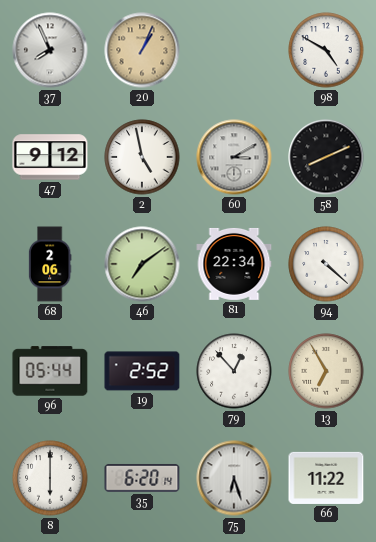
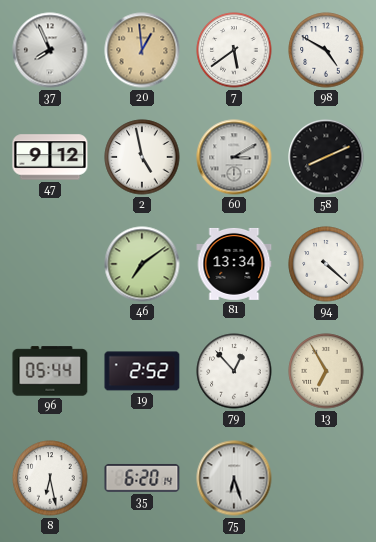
20: 1:04 -> 12:59 (142, 50)
7: none -> 5:39 (234, 50)
68: 2:06 -> none (50, 264)
81: 22:34 -> 13:34 (234, 264)
8: 6:00 -> 6:28 (50, 478)
66: 11:22 -> none (326, 478)
